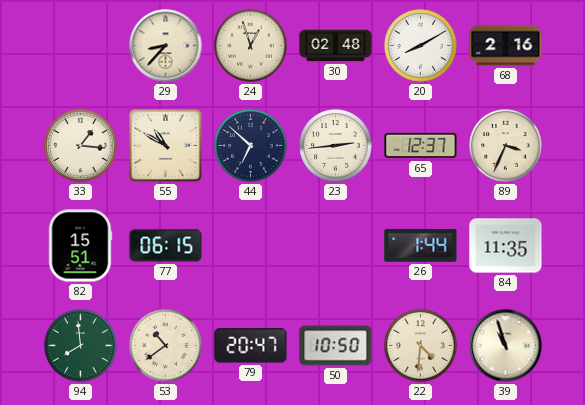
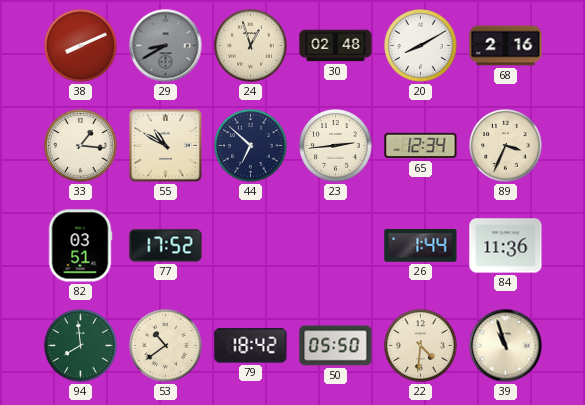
38: none -> 8:11 (81, 46)
29: 8:37 -> 8:40 (166, 46)
29 dial: cream -> grey (166, 46)
65: 12:37 -> 12:34 (421, 146)
82: 15:51 -> 03:51 (80, 246)
77: 06:15 -> 17:52 (166, 246)
84: 11:35 -> 11:36 (506, 246)
79: 20:47 -> 18:42 (251, 346)
50: 10:50 -> 05:50 (336, 346)
